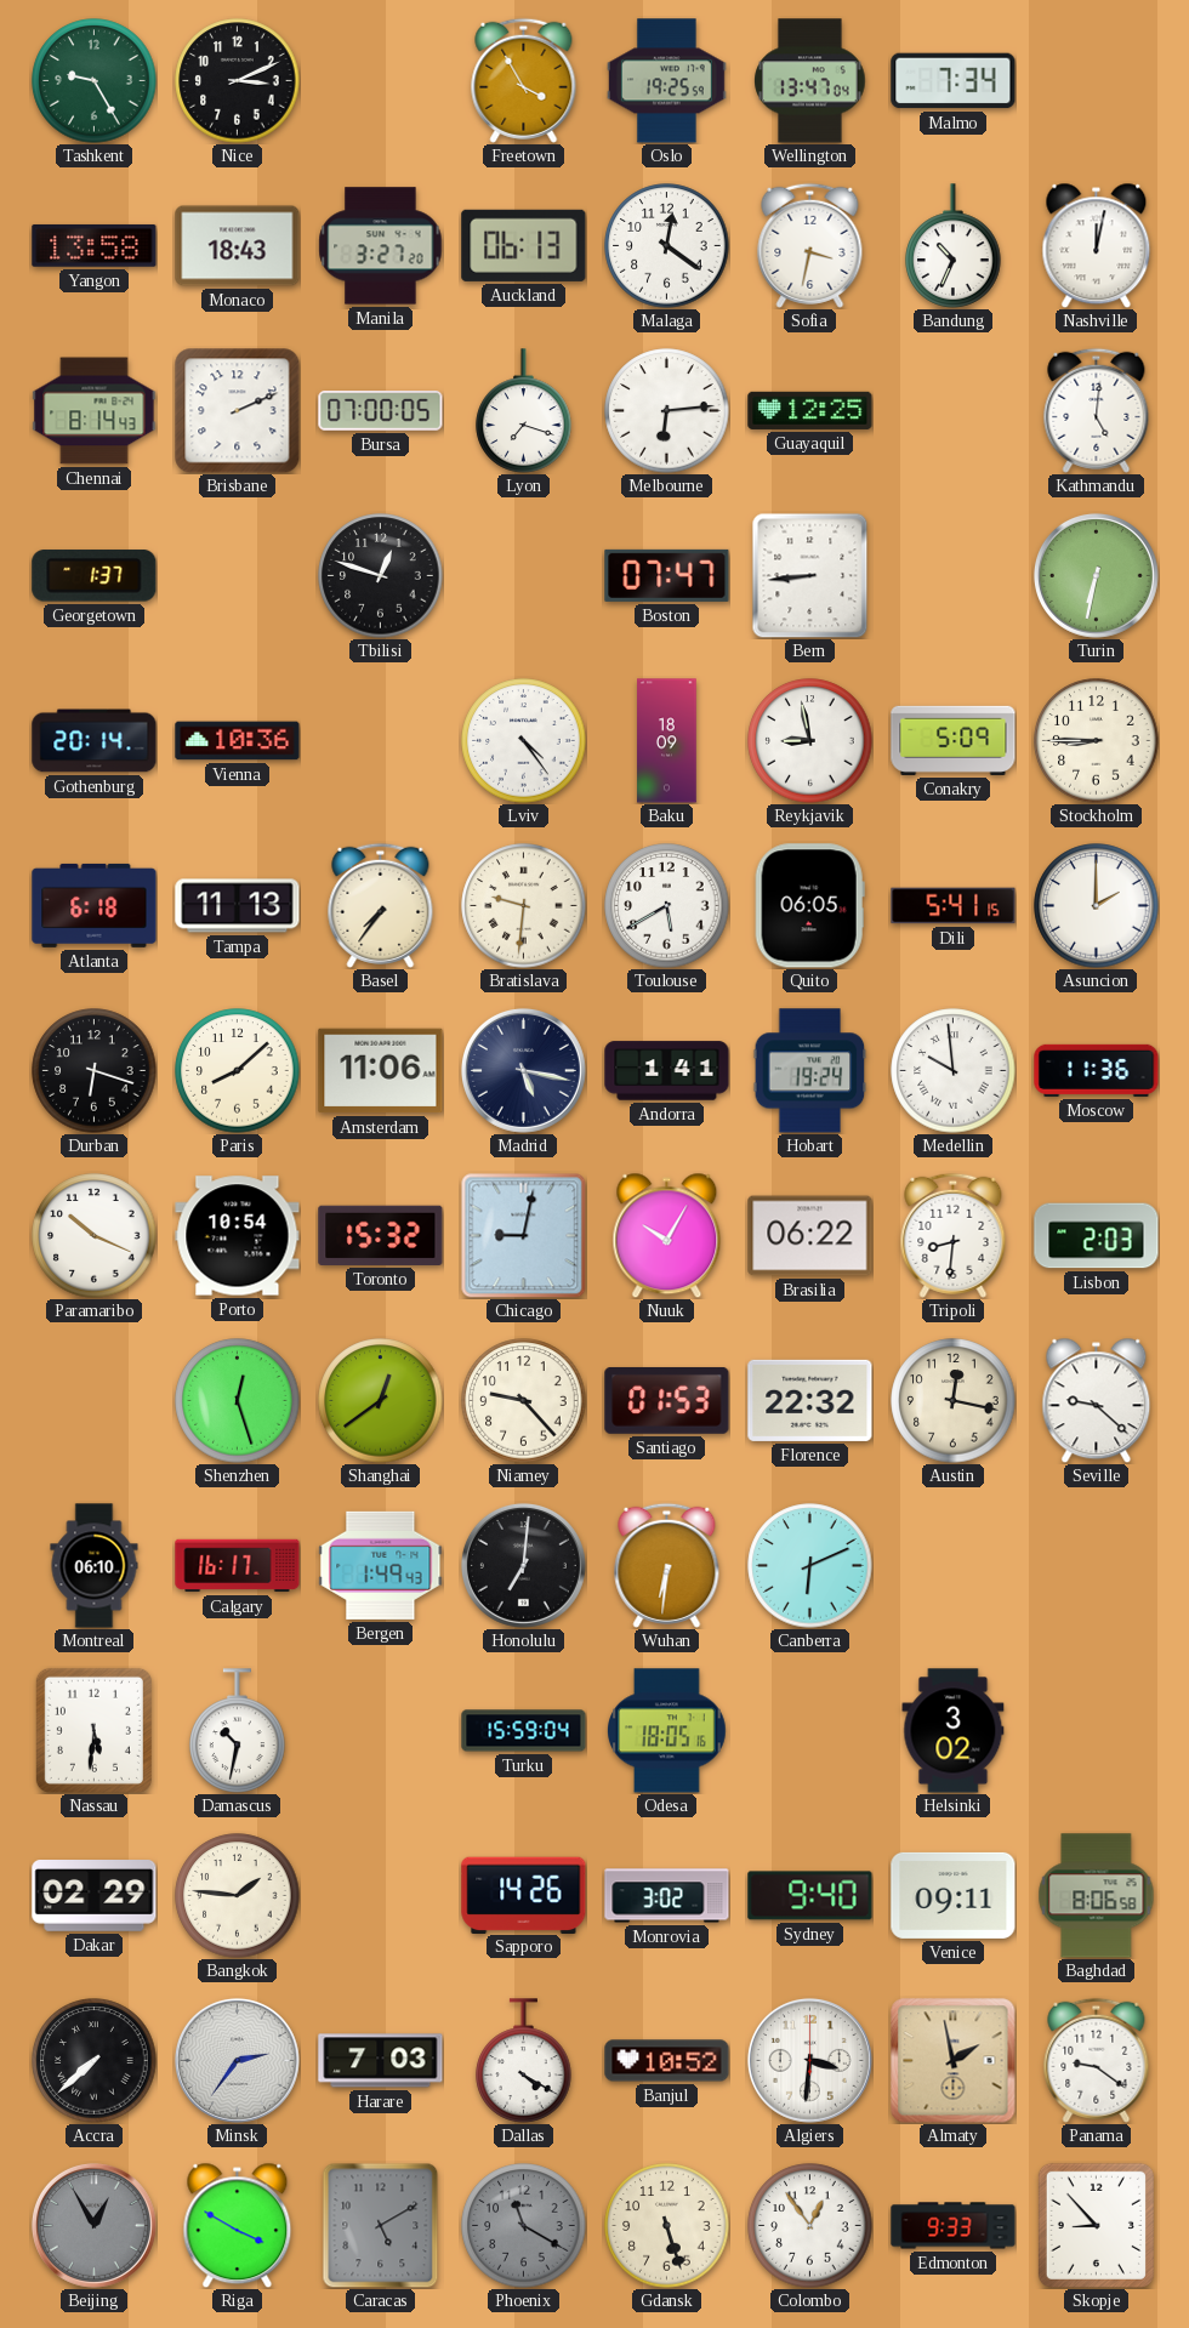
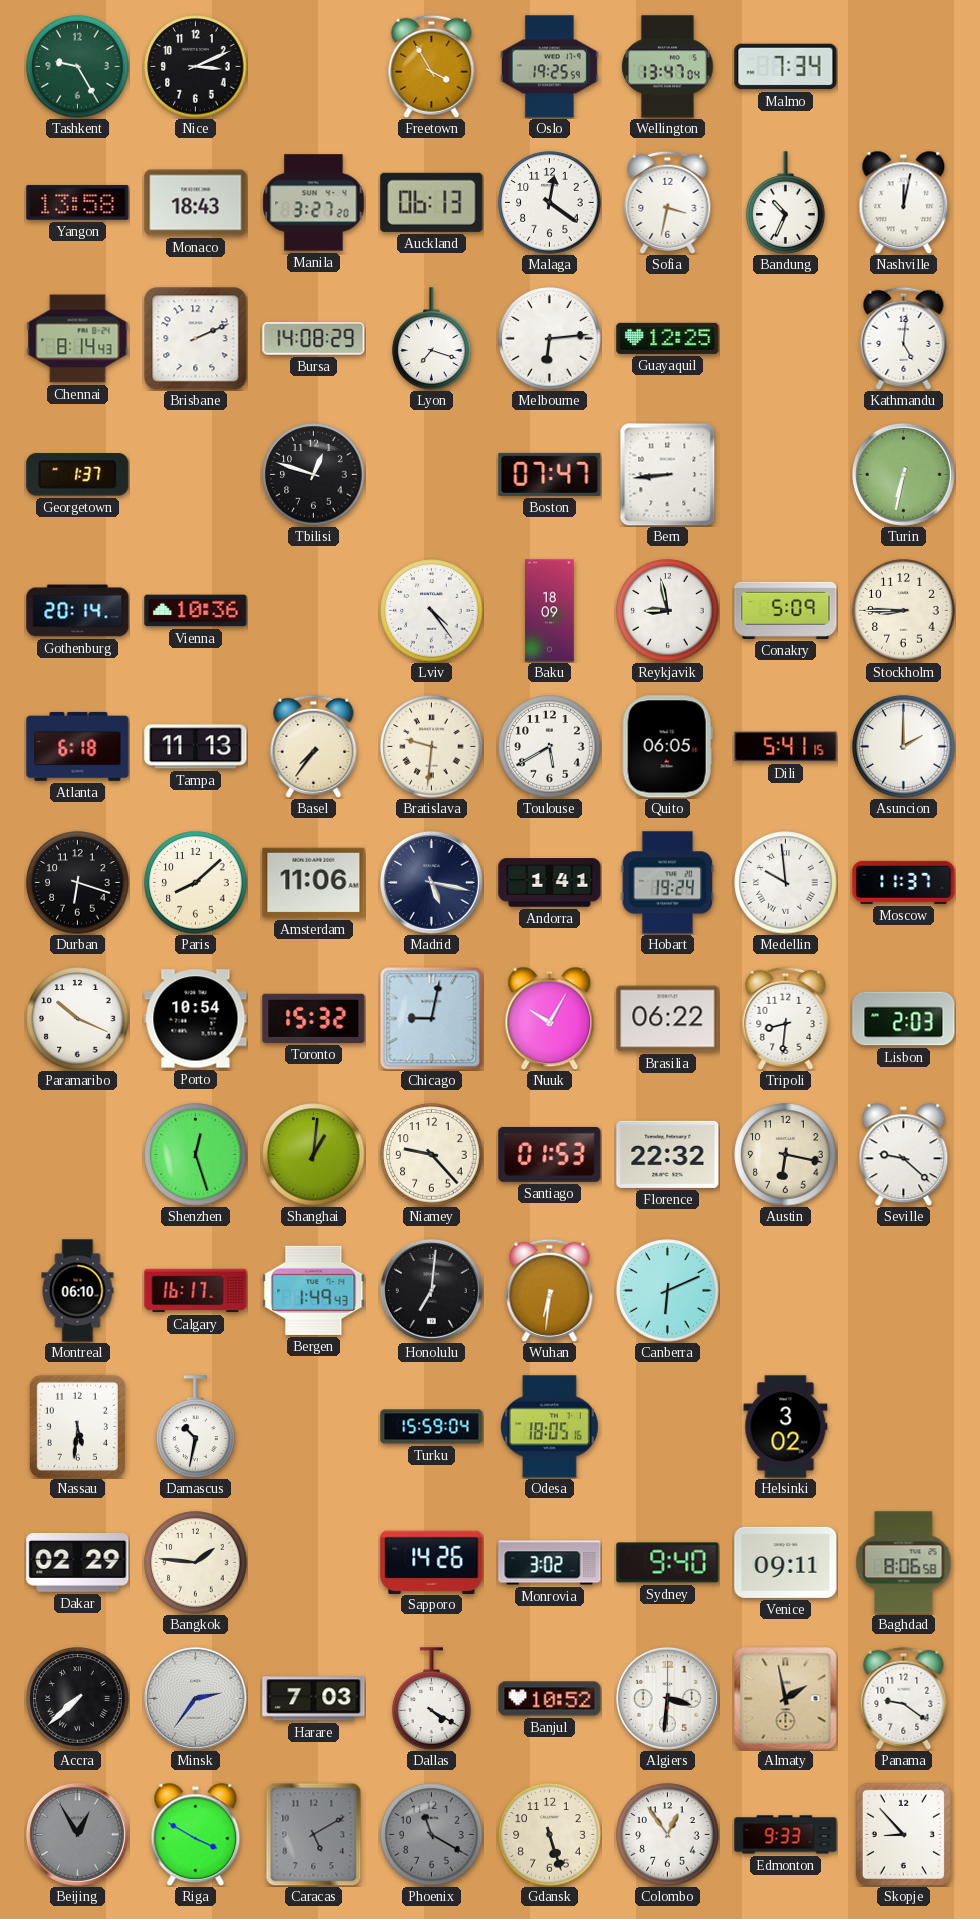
Bursa: 07:00 -> 14:08 (314, 339)
Moscow: 11:36 -> 11:37 (904, 882)
Shanghai: 12:39 -> 1:01 (314, 1155)
Austin: 12:17 -> 6:17 (786, 1155)
